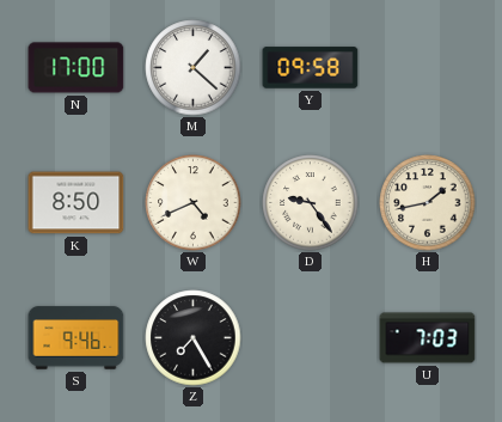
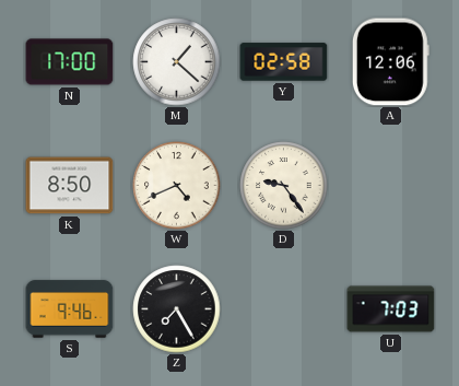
Y: 09:58 -> 02:58 (284, 62)
A: none -> 12:06 (390, 62)
H: 1:43 -> none (428, 203)
